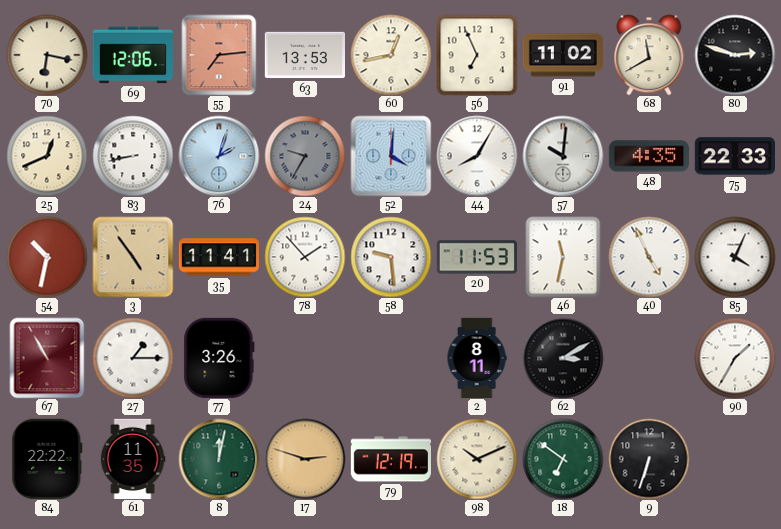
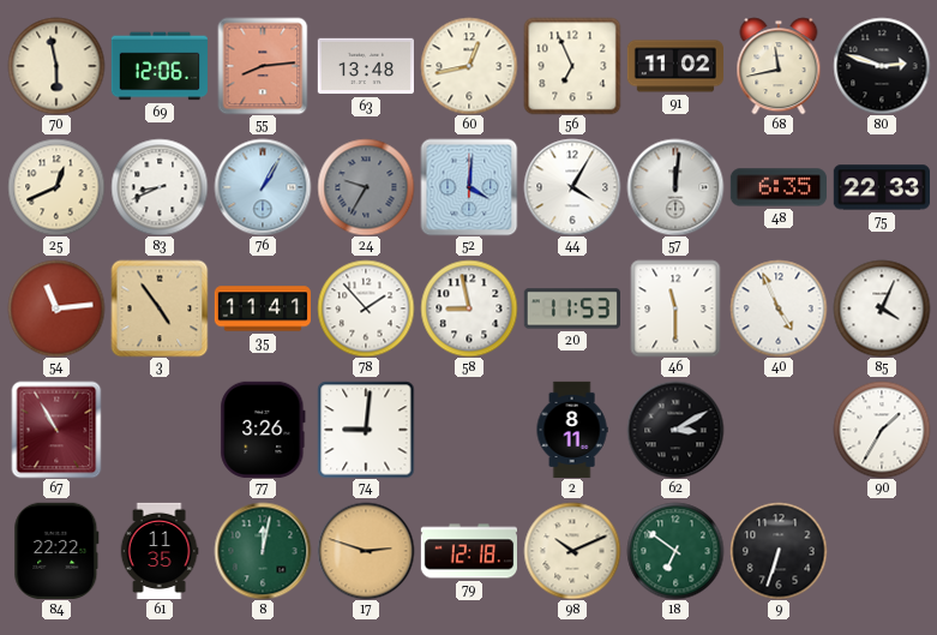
70: 6:17 -> 5:58 (56, 66)
55: 7:14 -> 8:14 (263, 66)
63: 13:53 -> 13:48 (365, 66)
68: 11:40 -> 11:43 (779, 66)
83: 8:43 -> 8:41 (160, 187)
76: 2:03 -> 1:05 (263, 187)
44: 8:05 -> 4:05 (572, 187)
57: 10:01 -> 12:01 (675, 187)
48: 4:35 -> 6:35 (777, 187)
54: 10:32 -> 11:14 (56, 308)
58: 9:29 -> 8:58 (469, 308)
46: 11:32 -> 11:30 (675, 308)
27: 1:15 -> none (133, 358)
74: none -> 9:01 (366, 430)
79: 12:19 -> 12:18 (468, 551)
